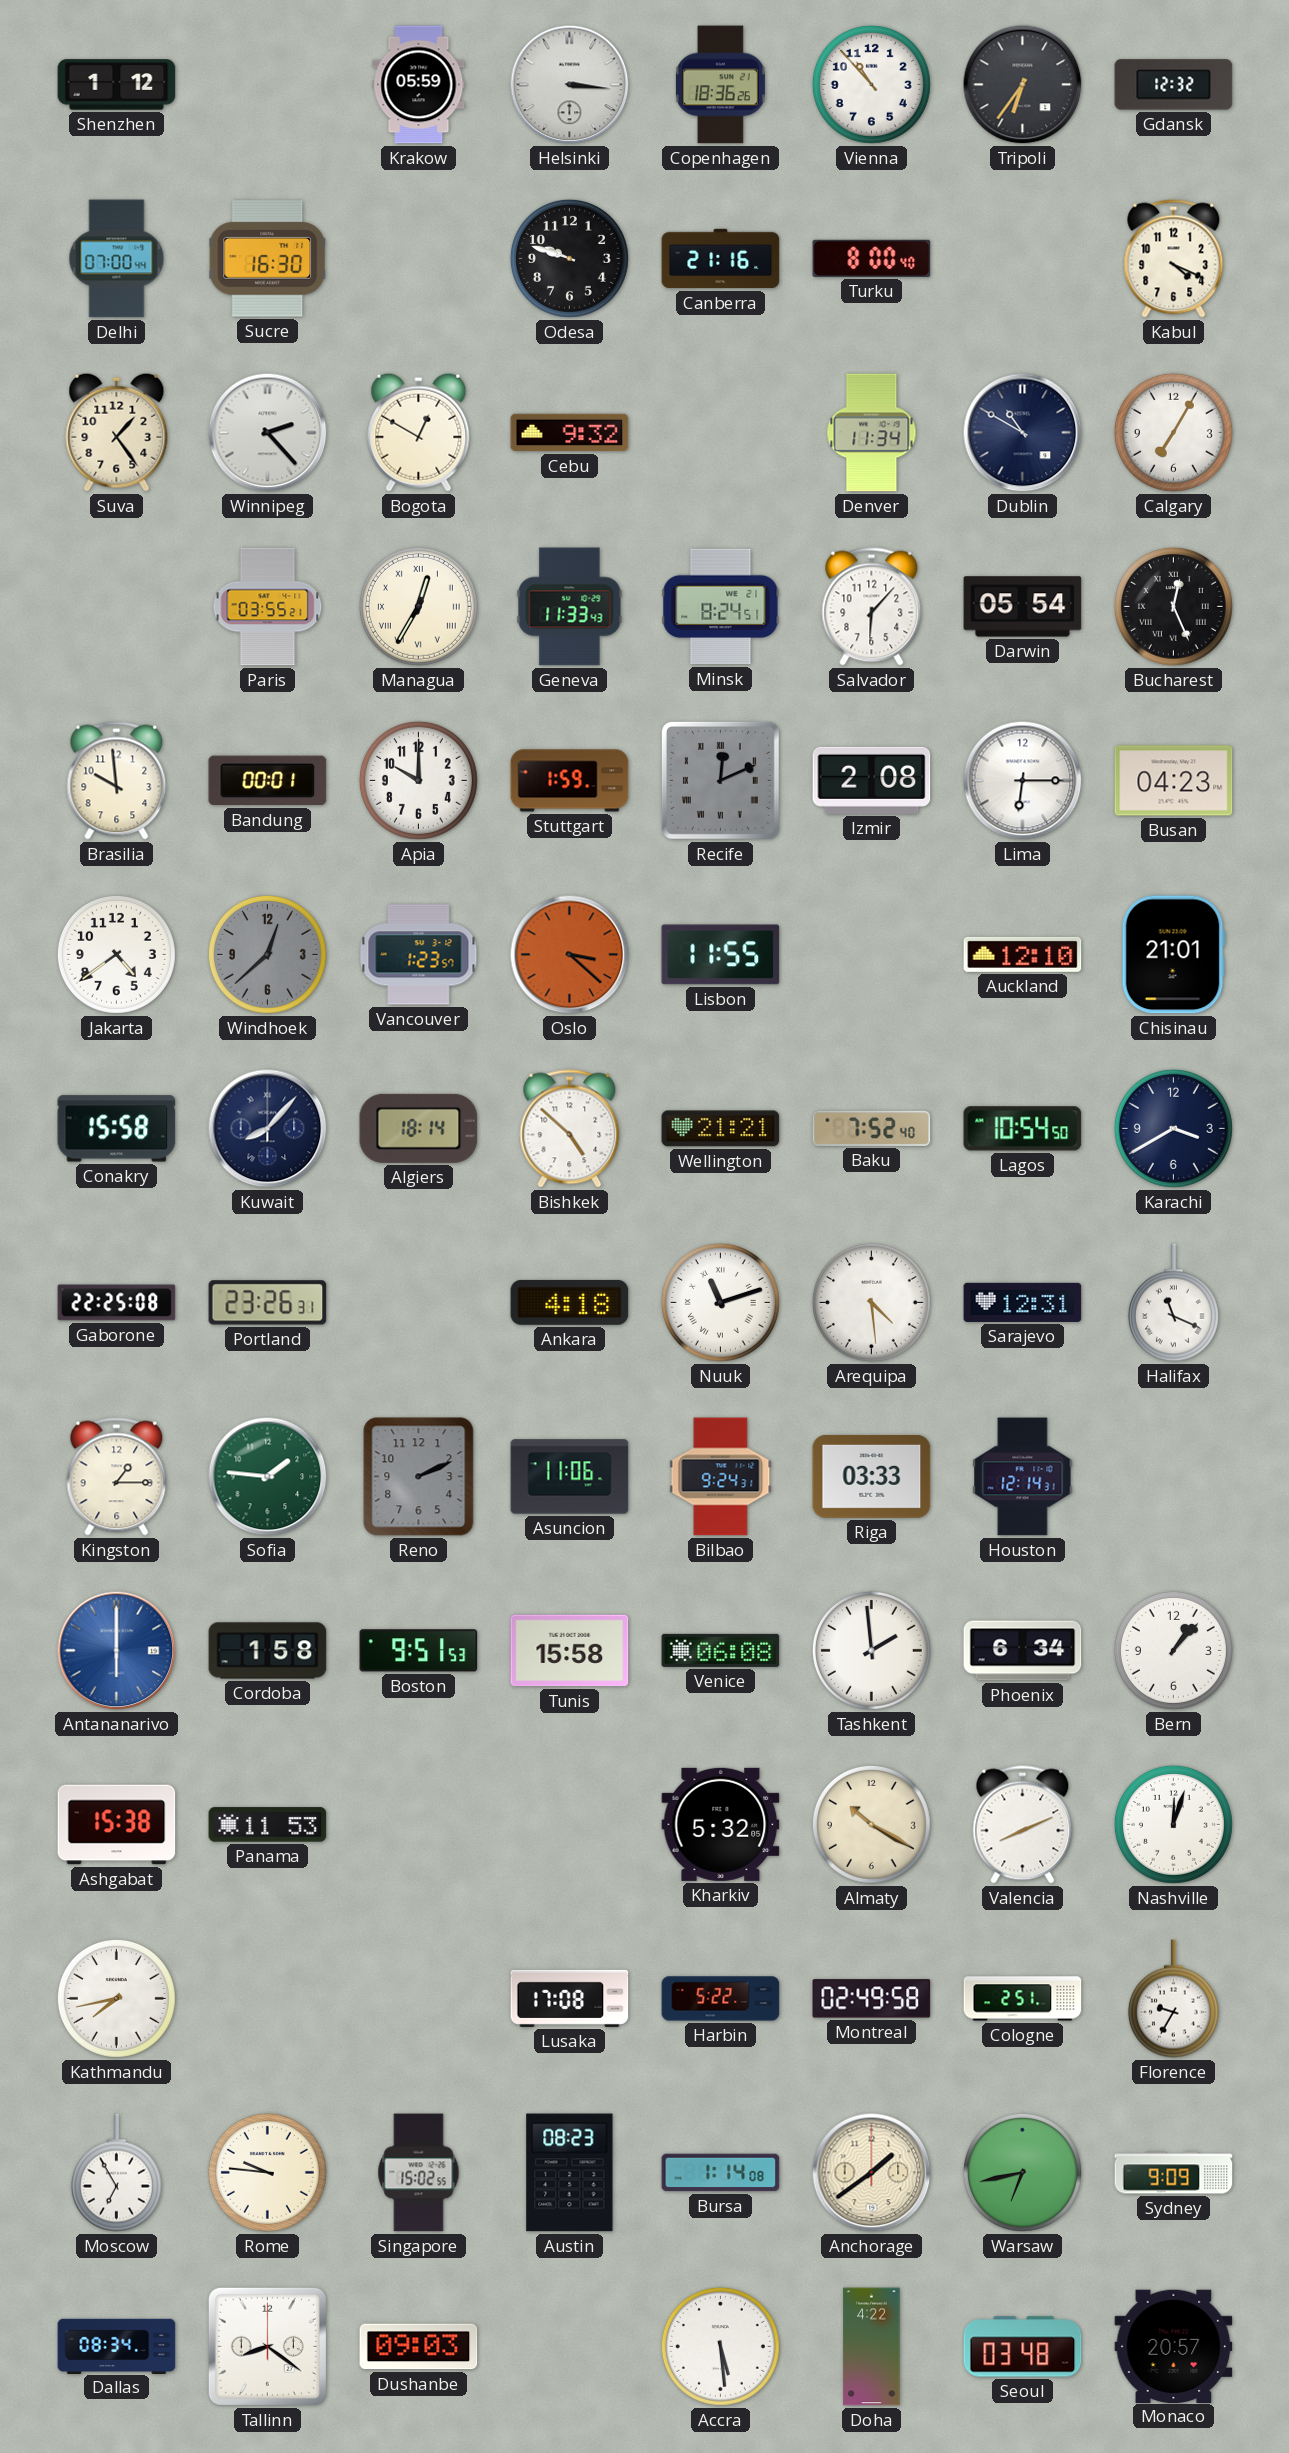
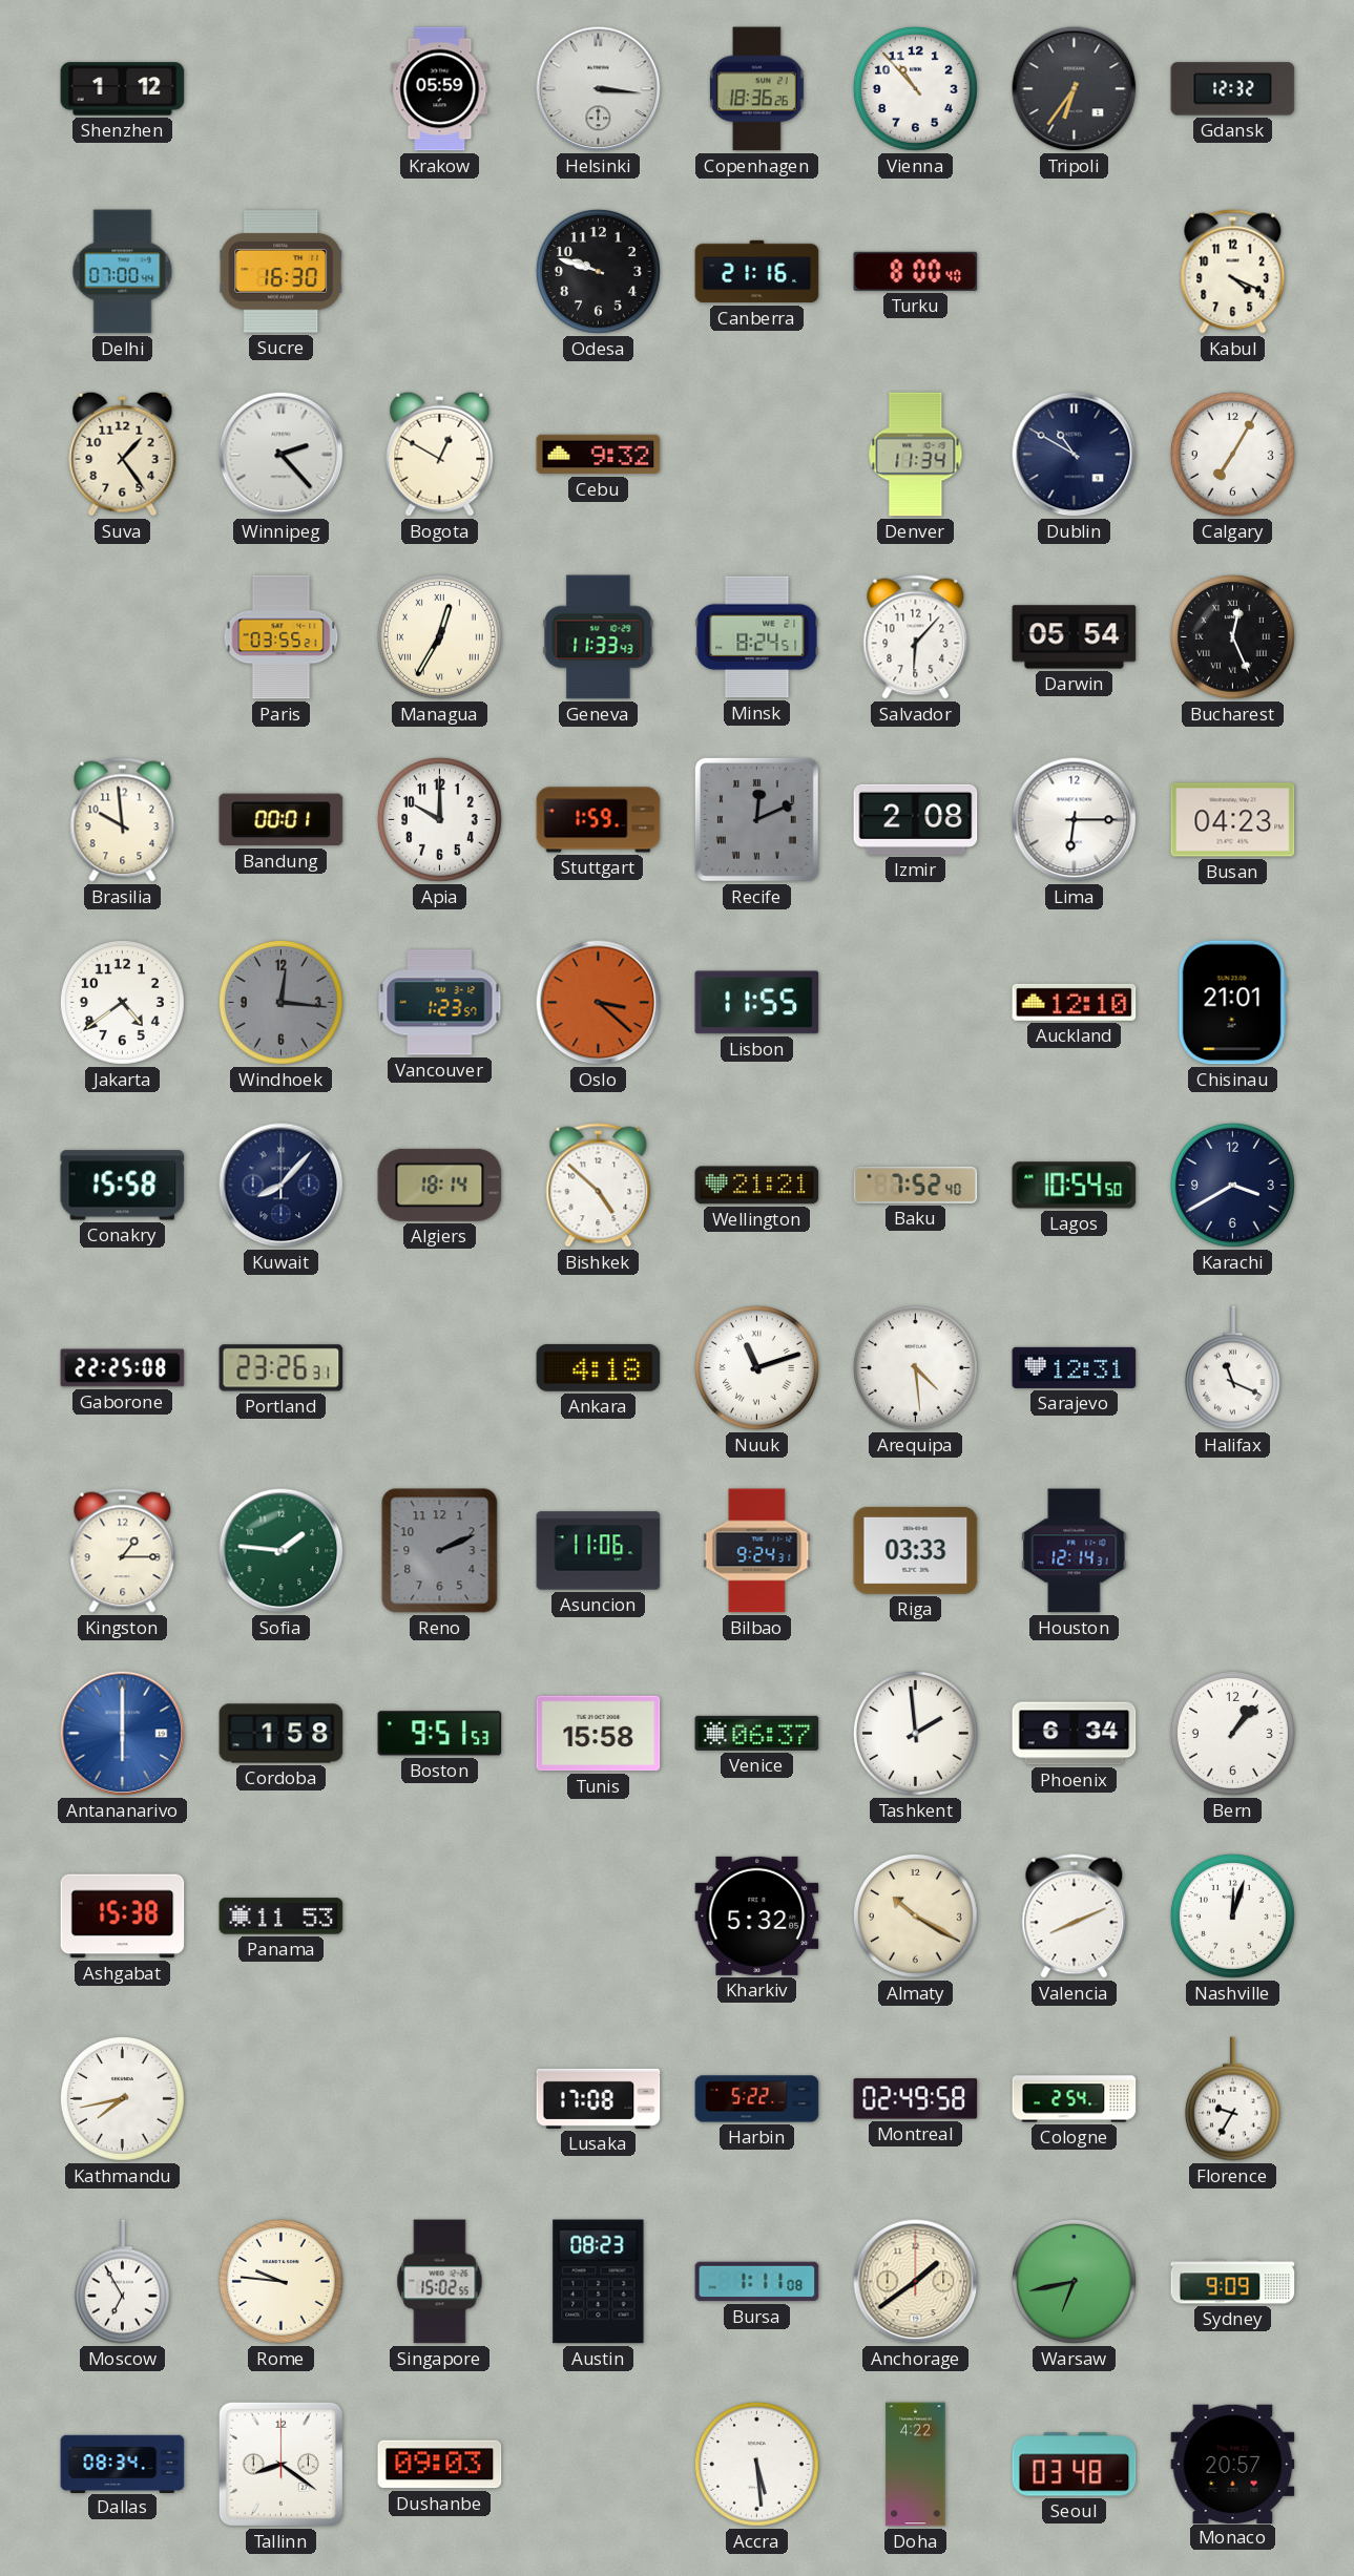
Windhoek: 12:38 -> 12:16 (280, 1002)
Venice: 06:08 -> 06:37 (757, 1733)
Cologne: 2:51 -> 2:54 (1075, 2099)
Bursa: 1:14 -> 1:11 (757, 2282)
